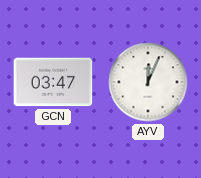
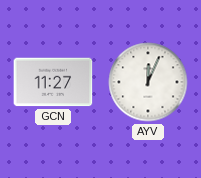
GCN: 03:47 -> 11:27 (53, 82)
